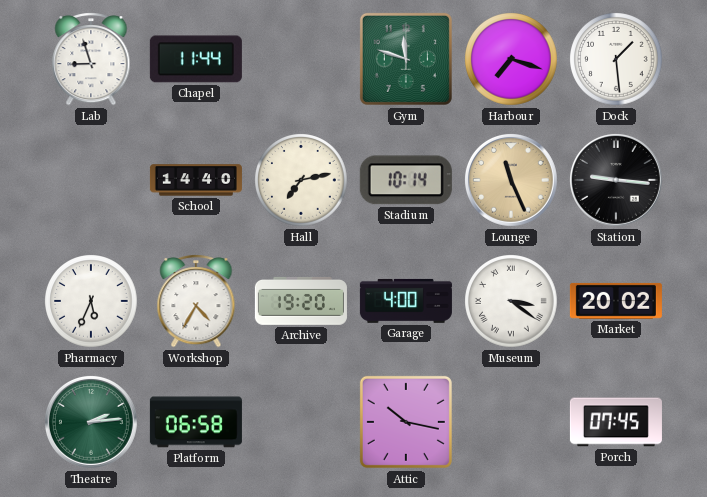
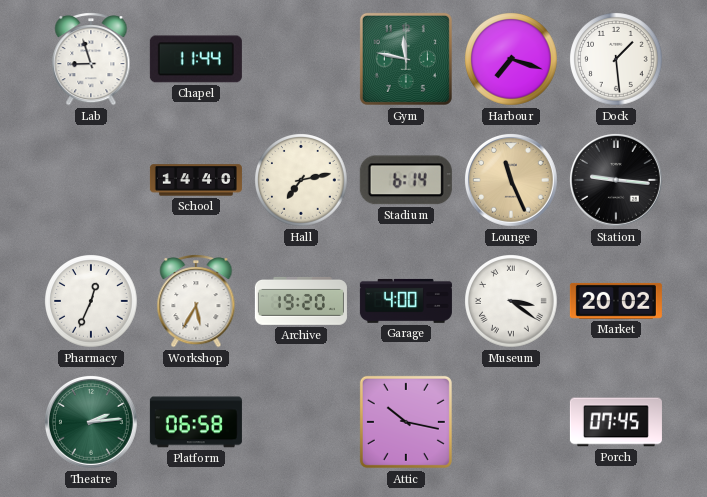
Gym: 11:48 -> 11:47 (406, 59)
Stadium: 10:14 -> 6:14 (406, 180)
Pharmacy: 5:34 -> 12:34 (92, 302)
Workshop: 4:35 -> 5:35 (196, 302)
